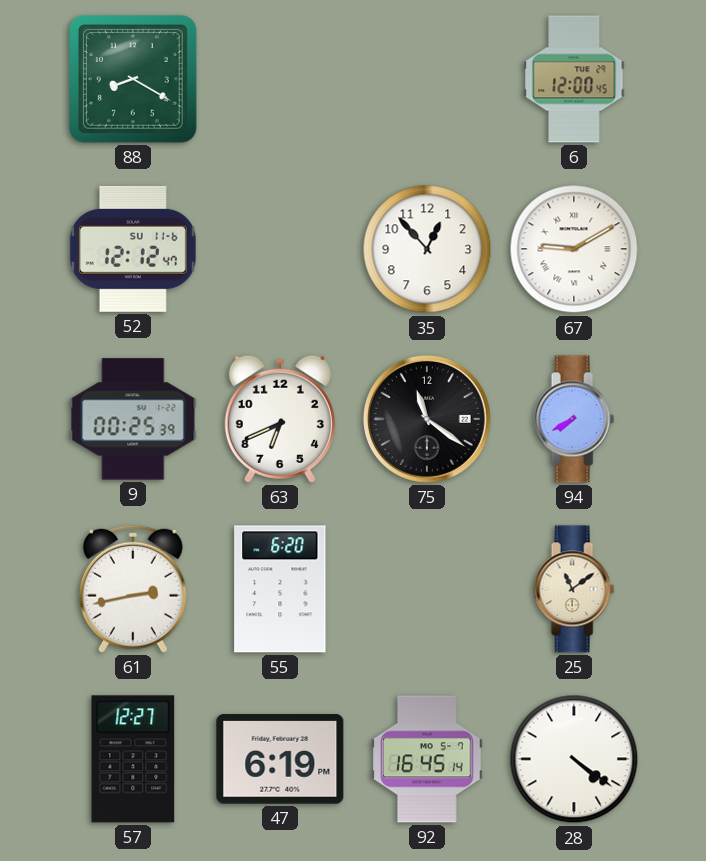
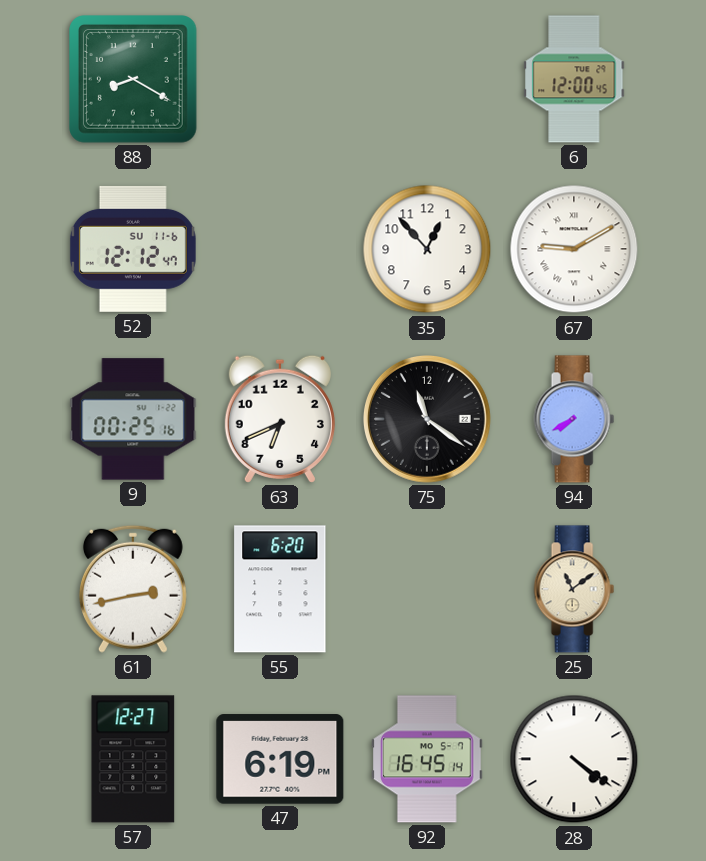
9: 00:25:39 -> 00:25:16 (133, 419)
